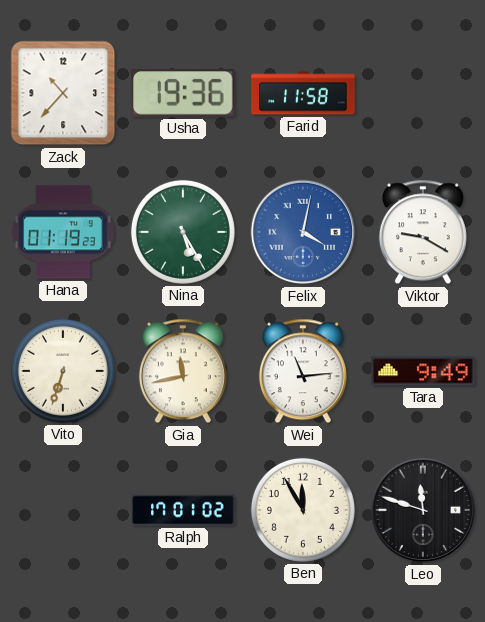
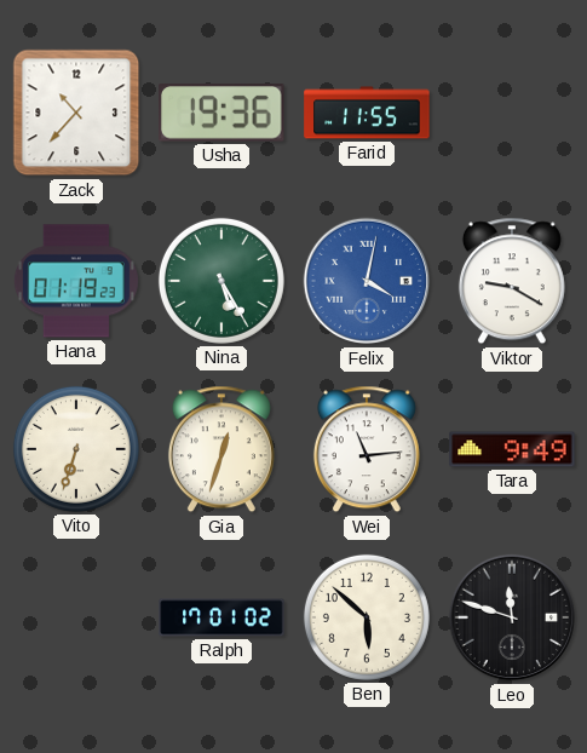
Farid: 11:58 -> 11:55 (367, 113)
Gia: 11:43 -> 12:33 (221, 449)
Ben: 11:55 -> 5:52 (367, 617)
